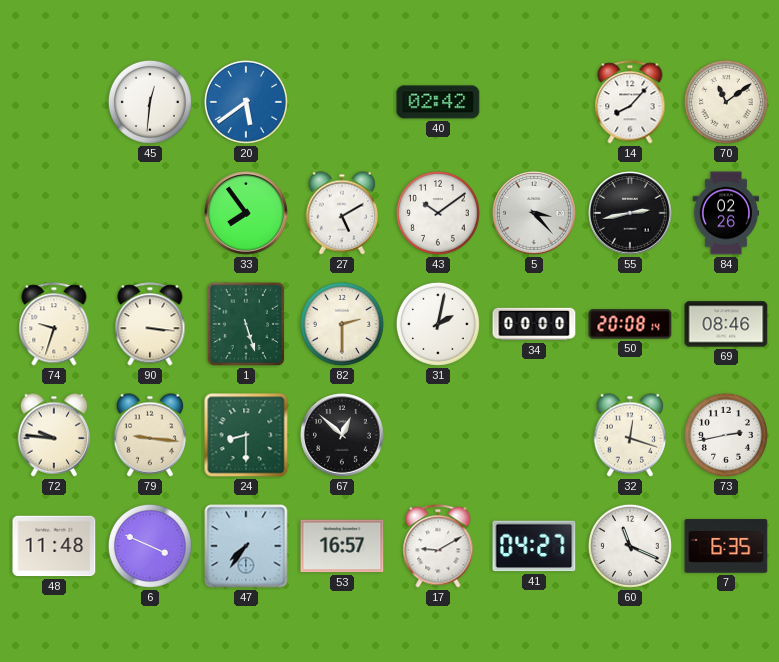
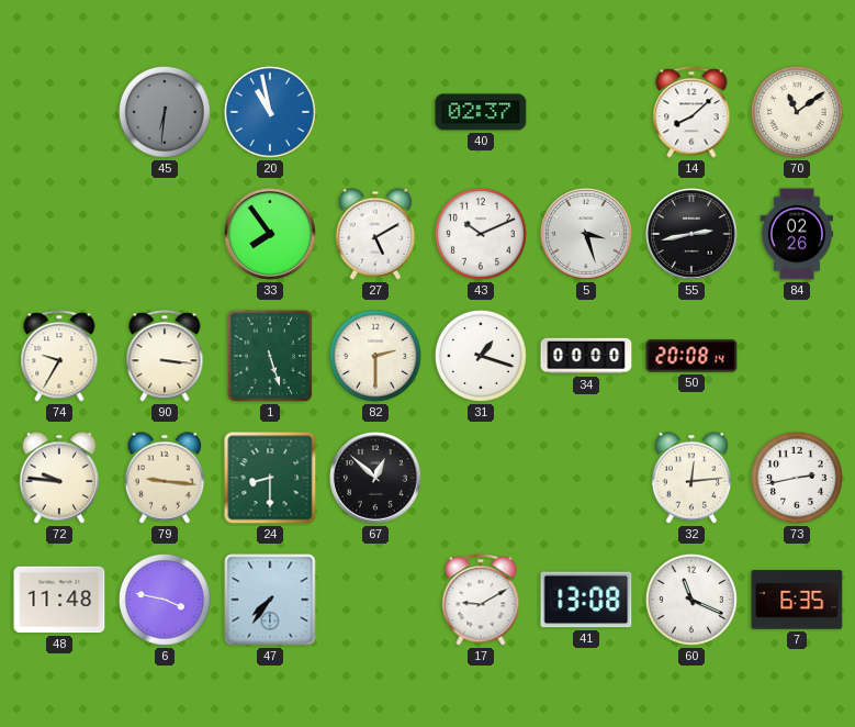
45: 12:31 -> 6:31 (165, 112)
45 dial: white -> grey (165, 112)
20: 5:39 -> 10:58 (270, 112)
40: 02:42 -> 02:37 (481, 112)
14: 8:07 -> 8:08 (691, 112)
43: 10:09 -> 10:11 (481, 234)
5: 3:23 -> 3:27 (587, 235)
74: 9:33 -> 9:35 (59, 356)
31: 2:02 -> 1:18 (481, 356)
69: 08:46 -> none (726, 324)
32: 12:18 -> 12:14 (691, 478)
6: 3:49 -> 3:47 (165, 600)
53: 16:57 -> none (342, 546)
41: 04:27 -> 13:08 (586, 600)
